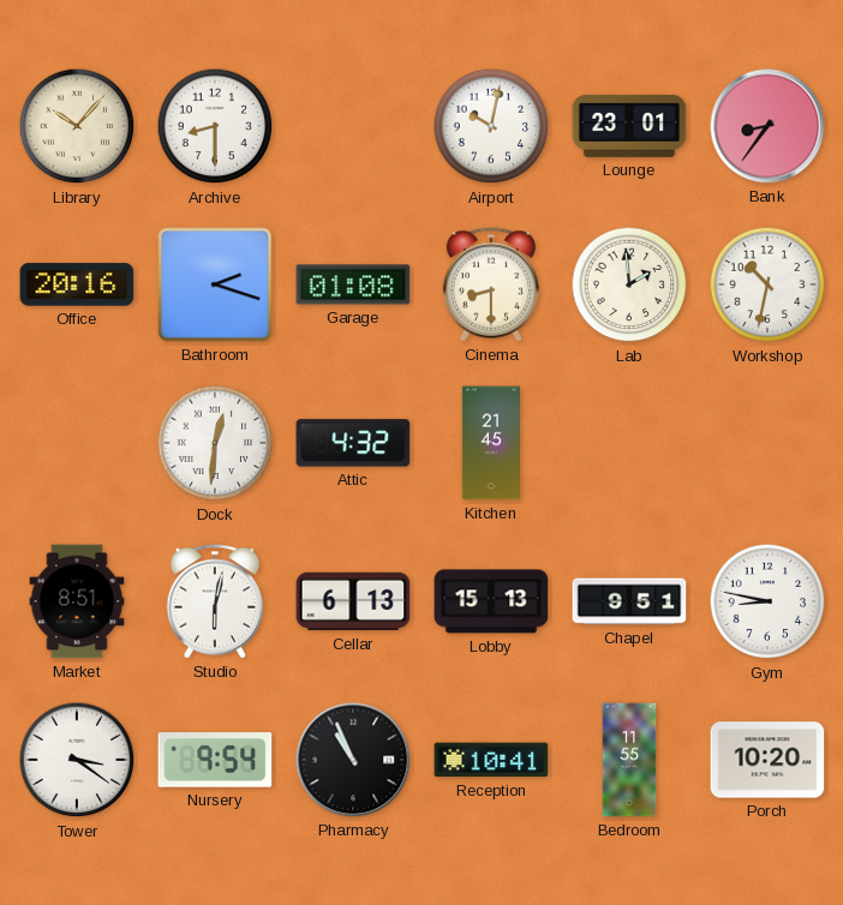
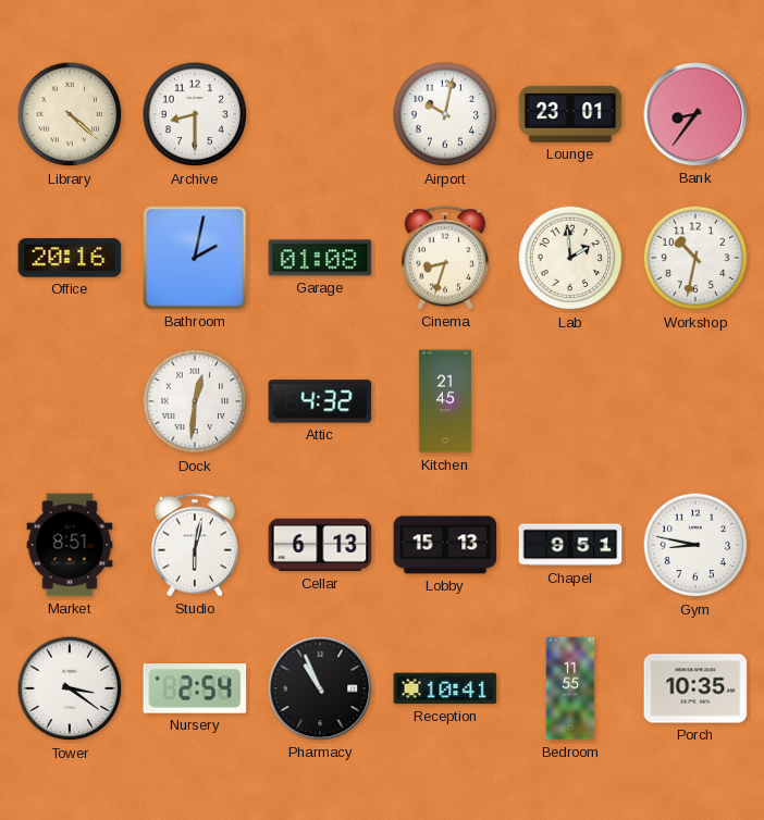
Library: 10:07 -> 4:22 (70, 114)
Bathroom: 2:18 -> 2:02 (195, 258)
Cinema: 8:30 -> 8:33 (445, 258)
Nursery: 9:54 -> 2:54 (195, 688)
Porch: 10:20 -> 10:35 (695, 688)
